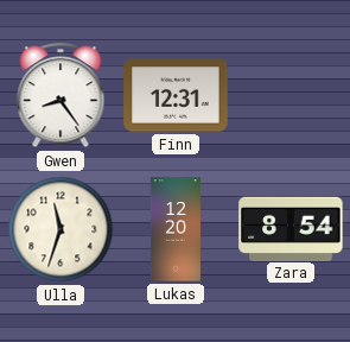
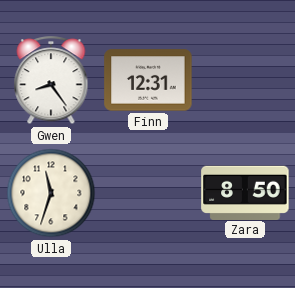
Lukas: 12:20 -> none (176, 229)
Zara: 8:54 -> 8:50 (245, 192)
